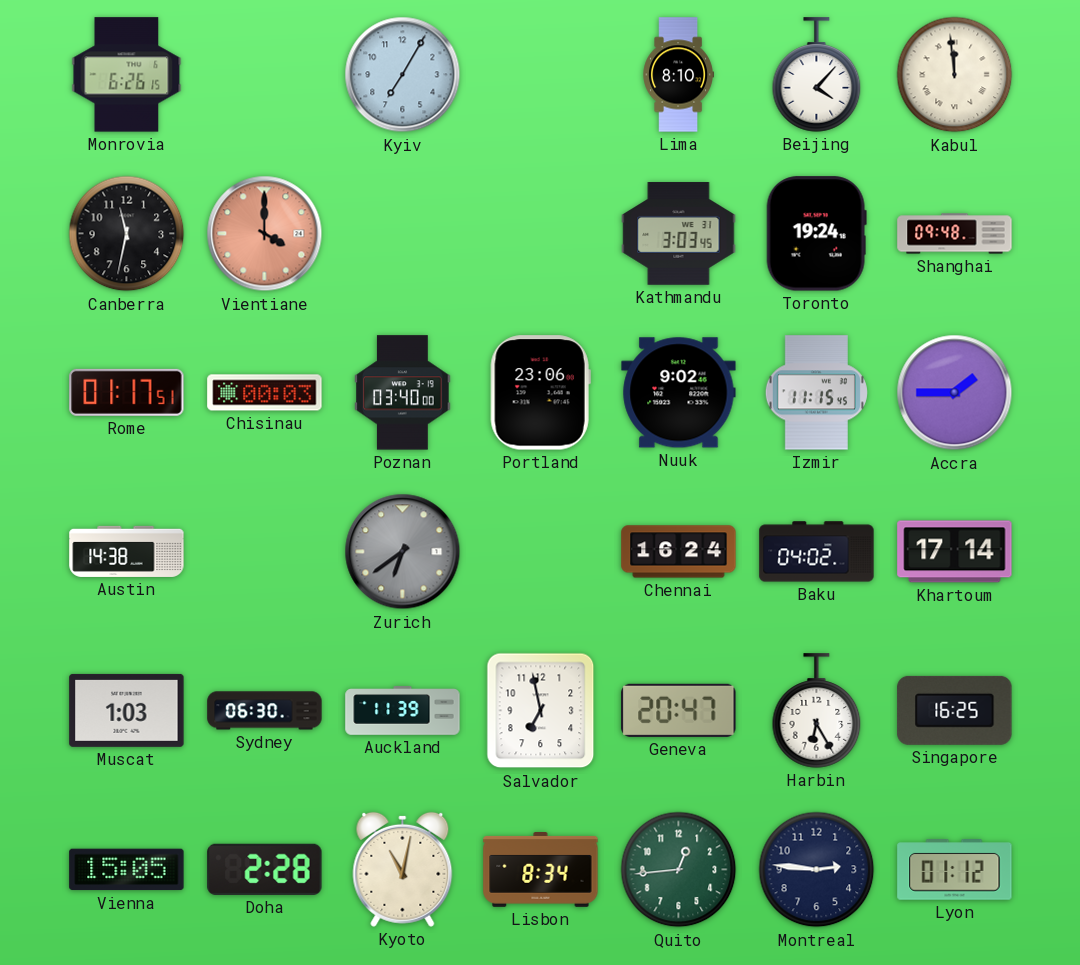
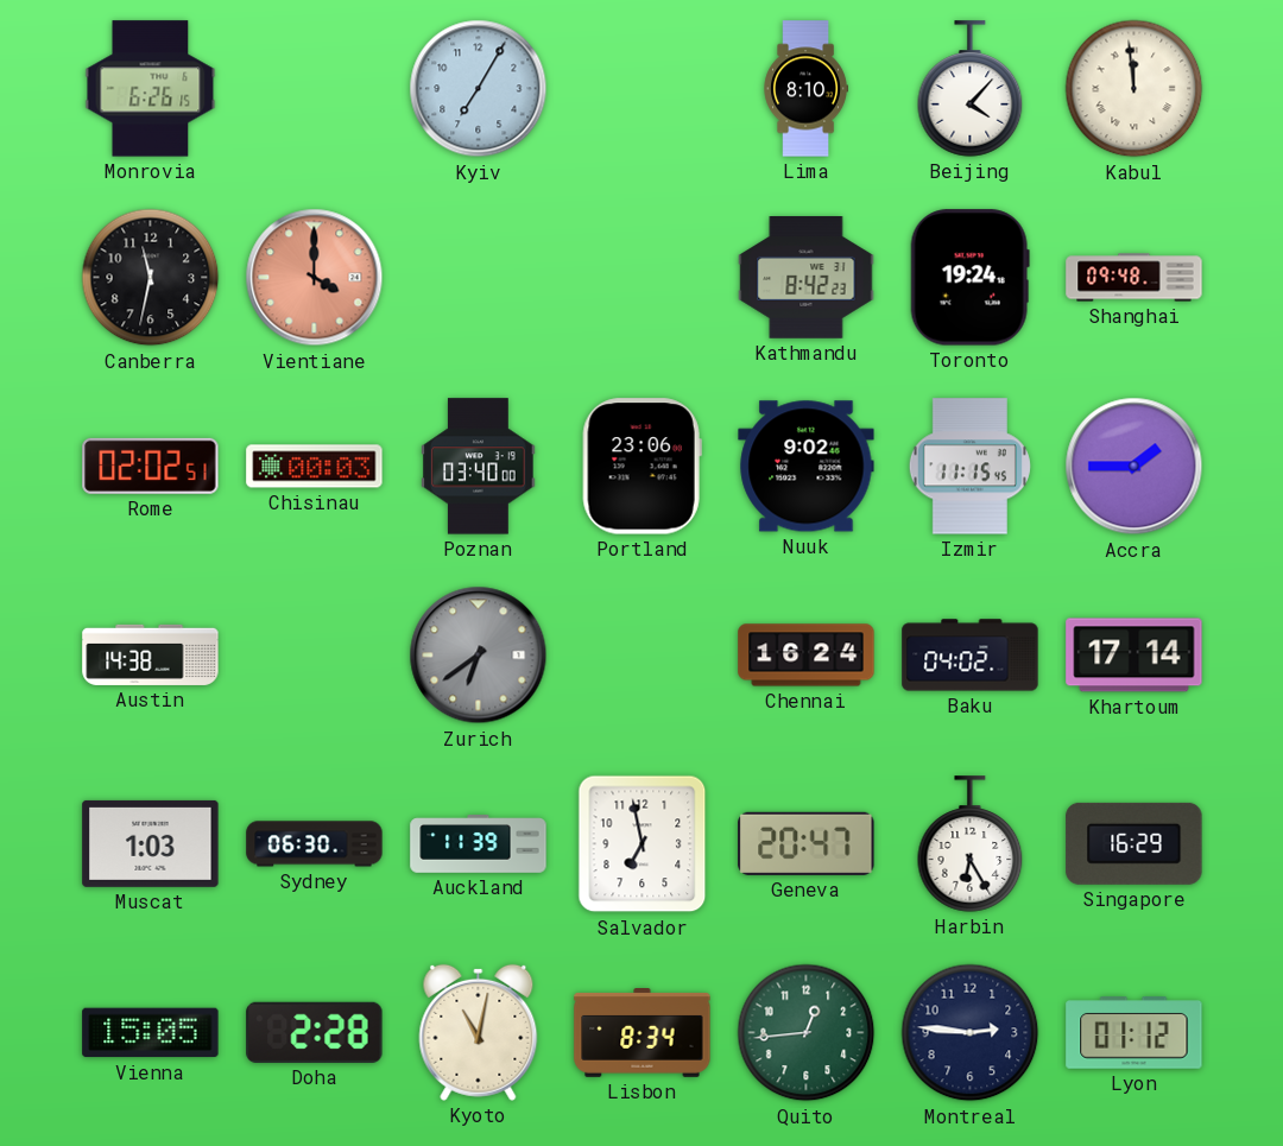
Kathmandu: 3:03 -> 8:42 (807, 278)
Rome: 01:17 -> 02:02 (151, 466)
Singapore: 16:25 -> 16:29 (1135, 843)
